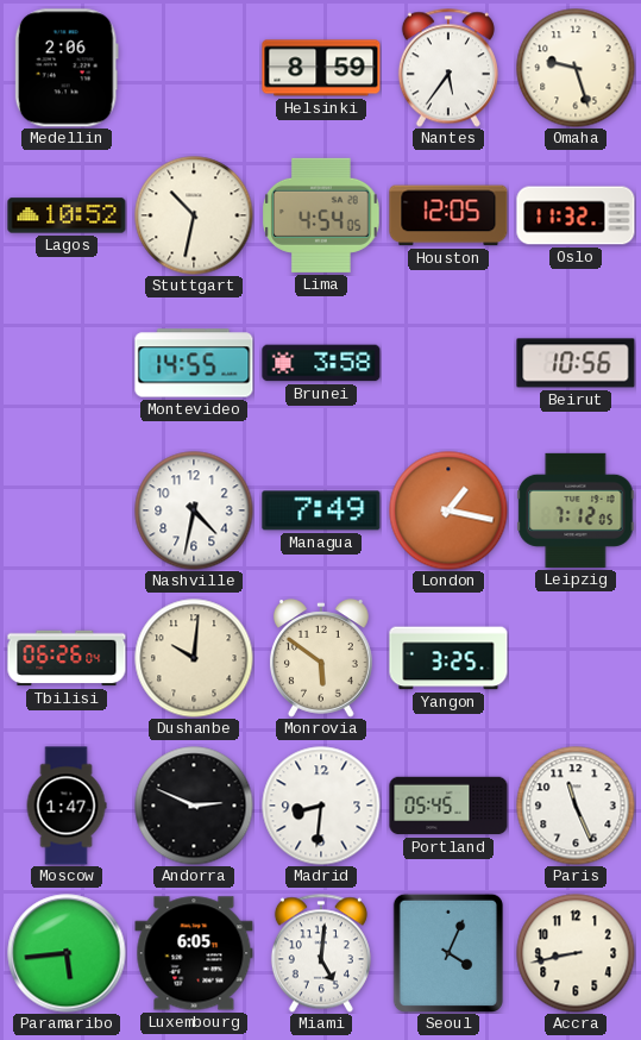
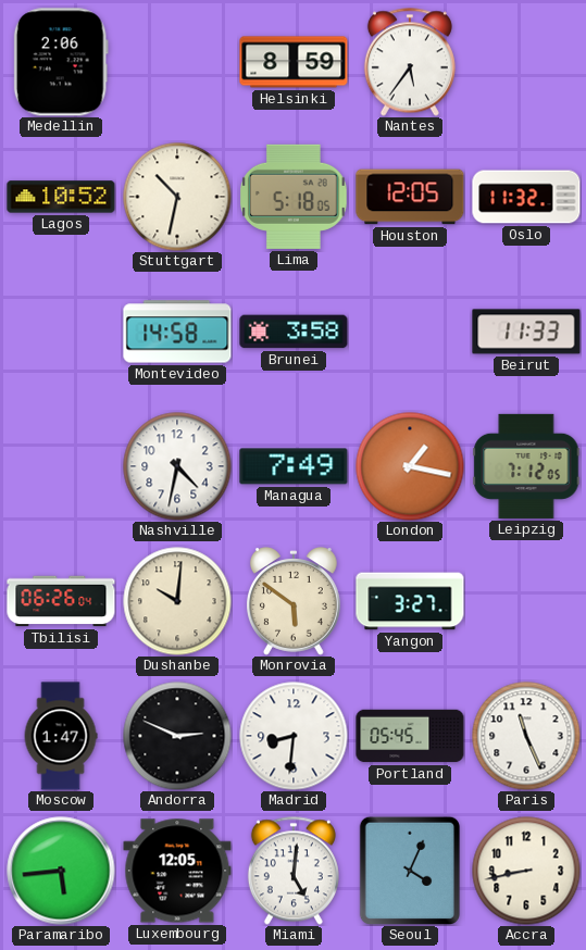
Omaha: 9:27 -> none (576, 68)
Lima: 4:54 -> 5:18 (294, 197)
Montevideo: 14:55 -> 14:58 (177, 332)
Beirut: 10:56 -> 11:33 (526, 332)
Yangon: 3:25 -> 3:27 (410, 601)
Luxembourg: 6:05 -> 12:05 (177, 871)
